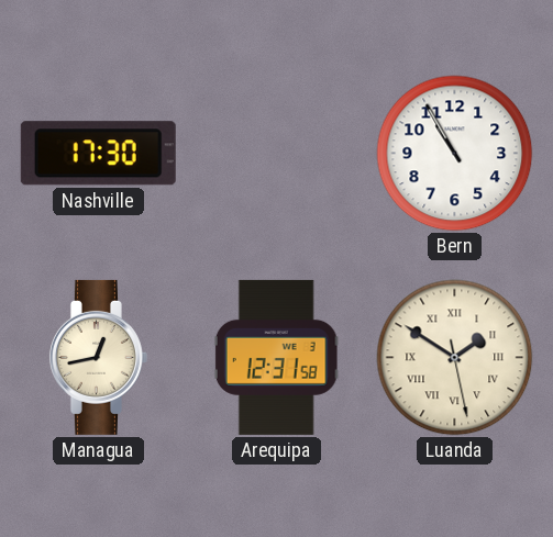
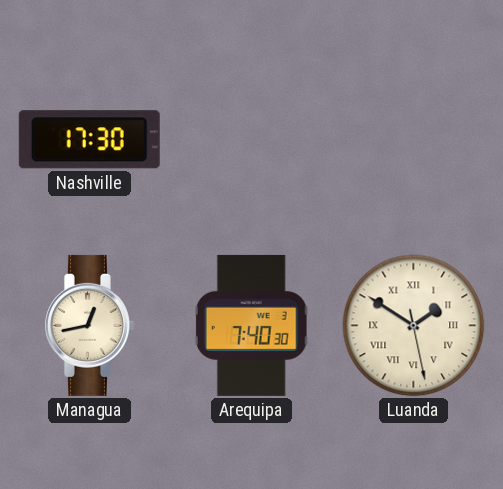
Bern: 10:55 -> none (455, 154)
Arequipa: 12:31 -> 7:40 (251, 325)
